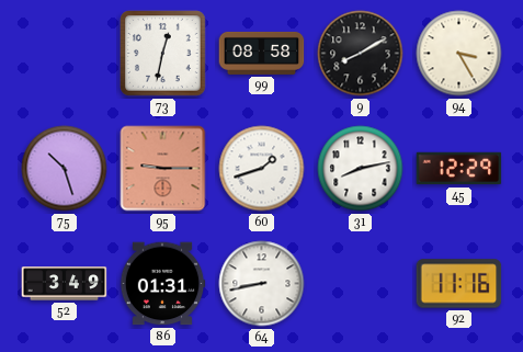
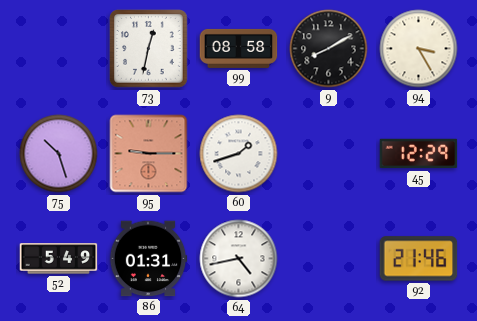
31: 8:13 -> none (361, 169)
52: 3:49 -> 5:49 (59, 259)
64: 8:43 -> 4:43 (239, 259)
92: 11:16 -> 21:46 (419, 259)
